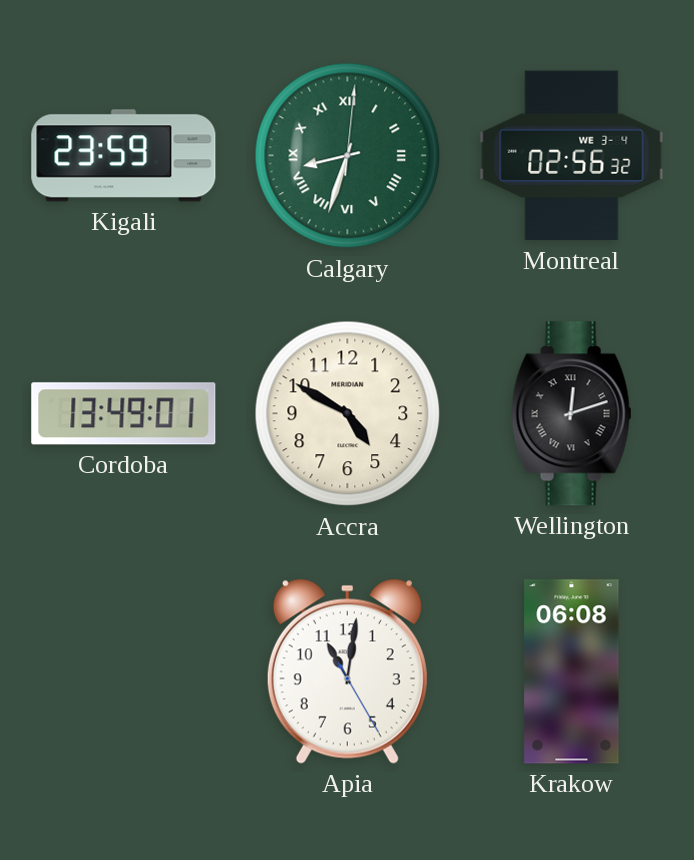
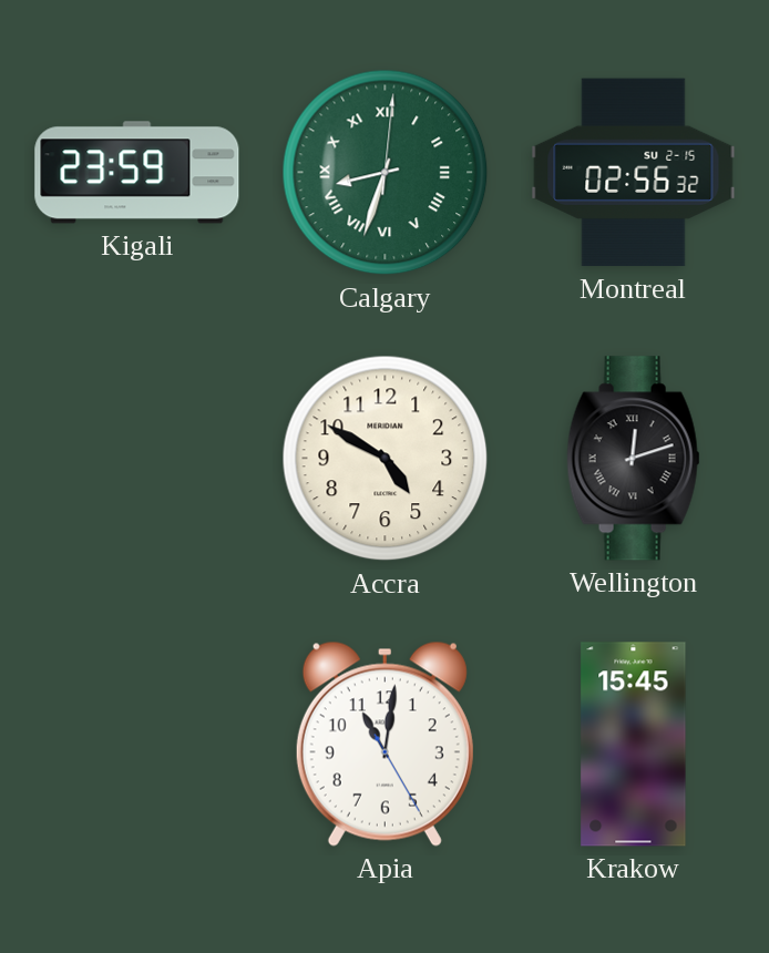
Montreal date: WE 3-4 -> SU 2-15 (634, 173)
Cordoba: 13:49 -> none (124, 414)
Krakow: 06:08 -> 15:45 (634, 745)
